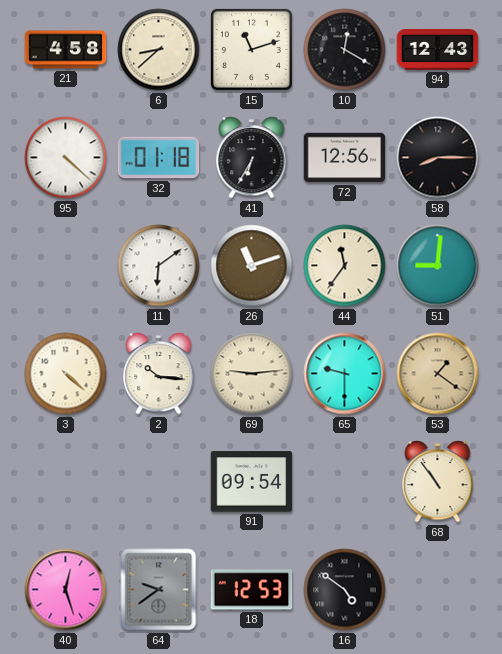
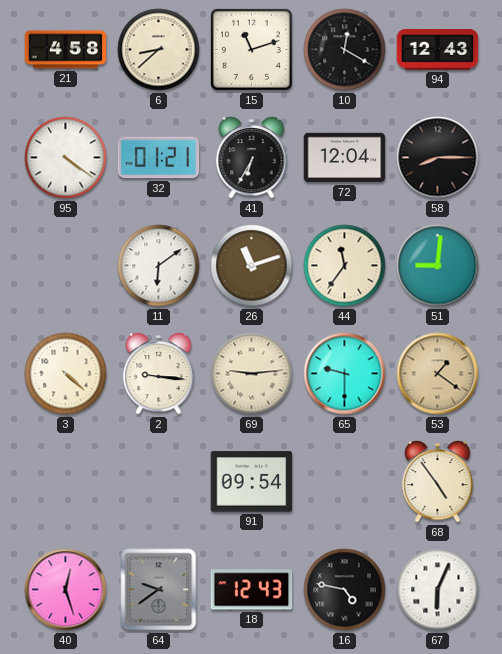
95: 4:22 -> 4:21 (66, 158)
32: 01:18 -> 01:21 (159, 158)
72: 12:56 -> 12:04 (345, 158)
2: 10:16 -> 9:16 (159, 374)
68: 10:54 -> 4:54 (438, 482)
18: 12:53 -> 12:43 (252, 590)
16: 4:51 -> 4:47 (345, 590)
67: none -> 6:04 (438, 590)
